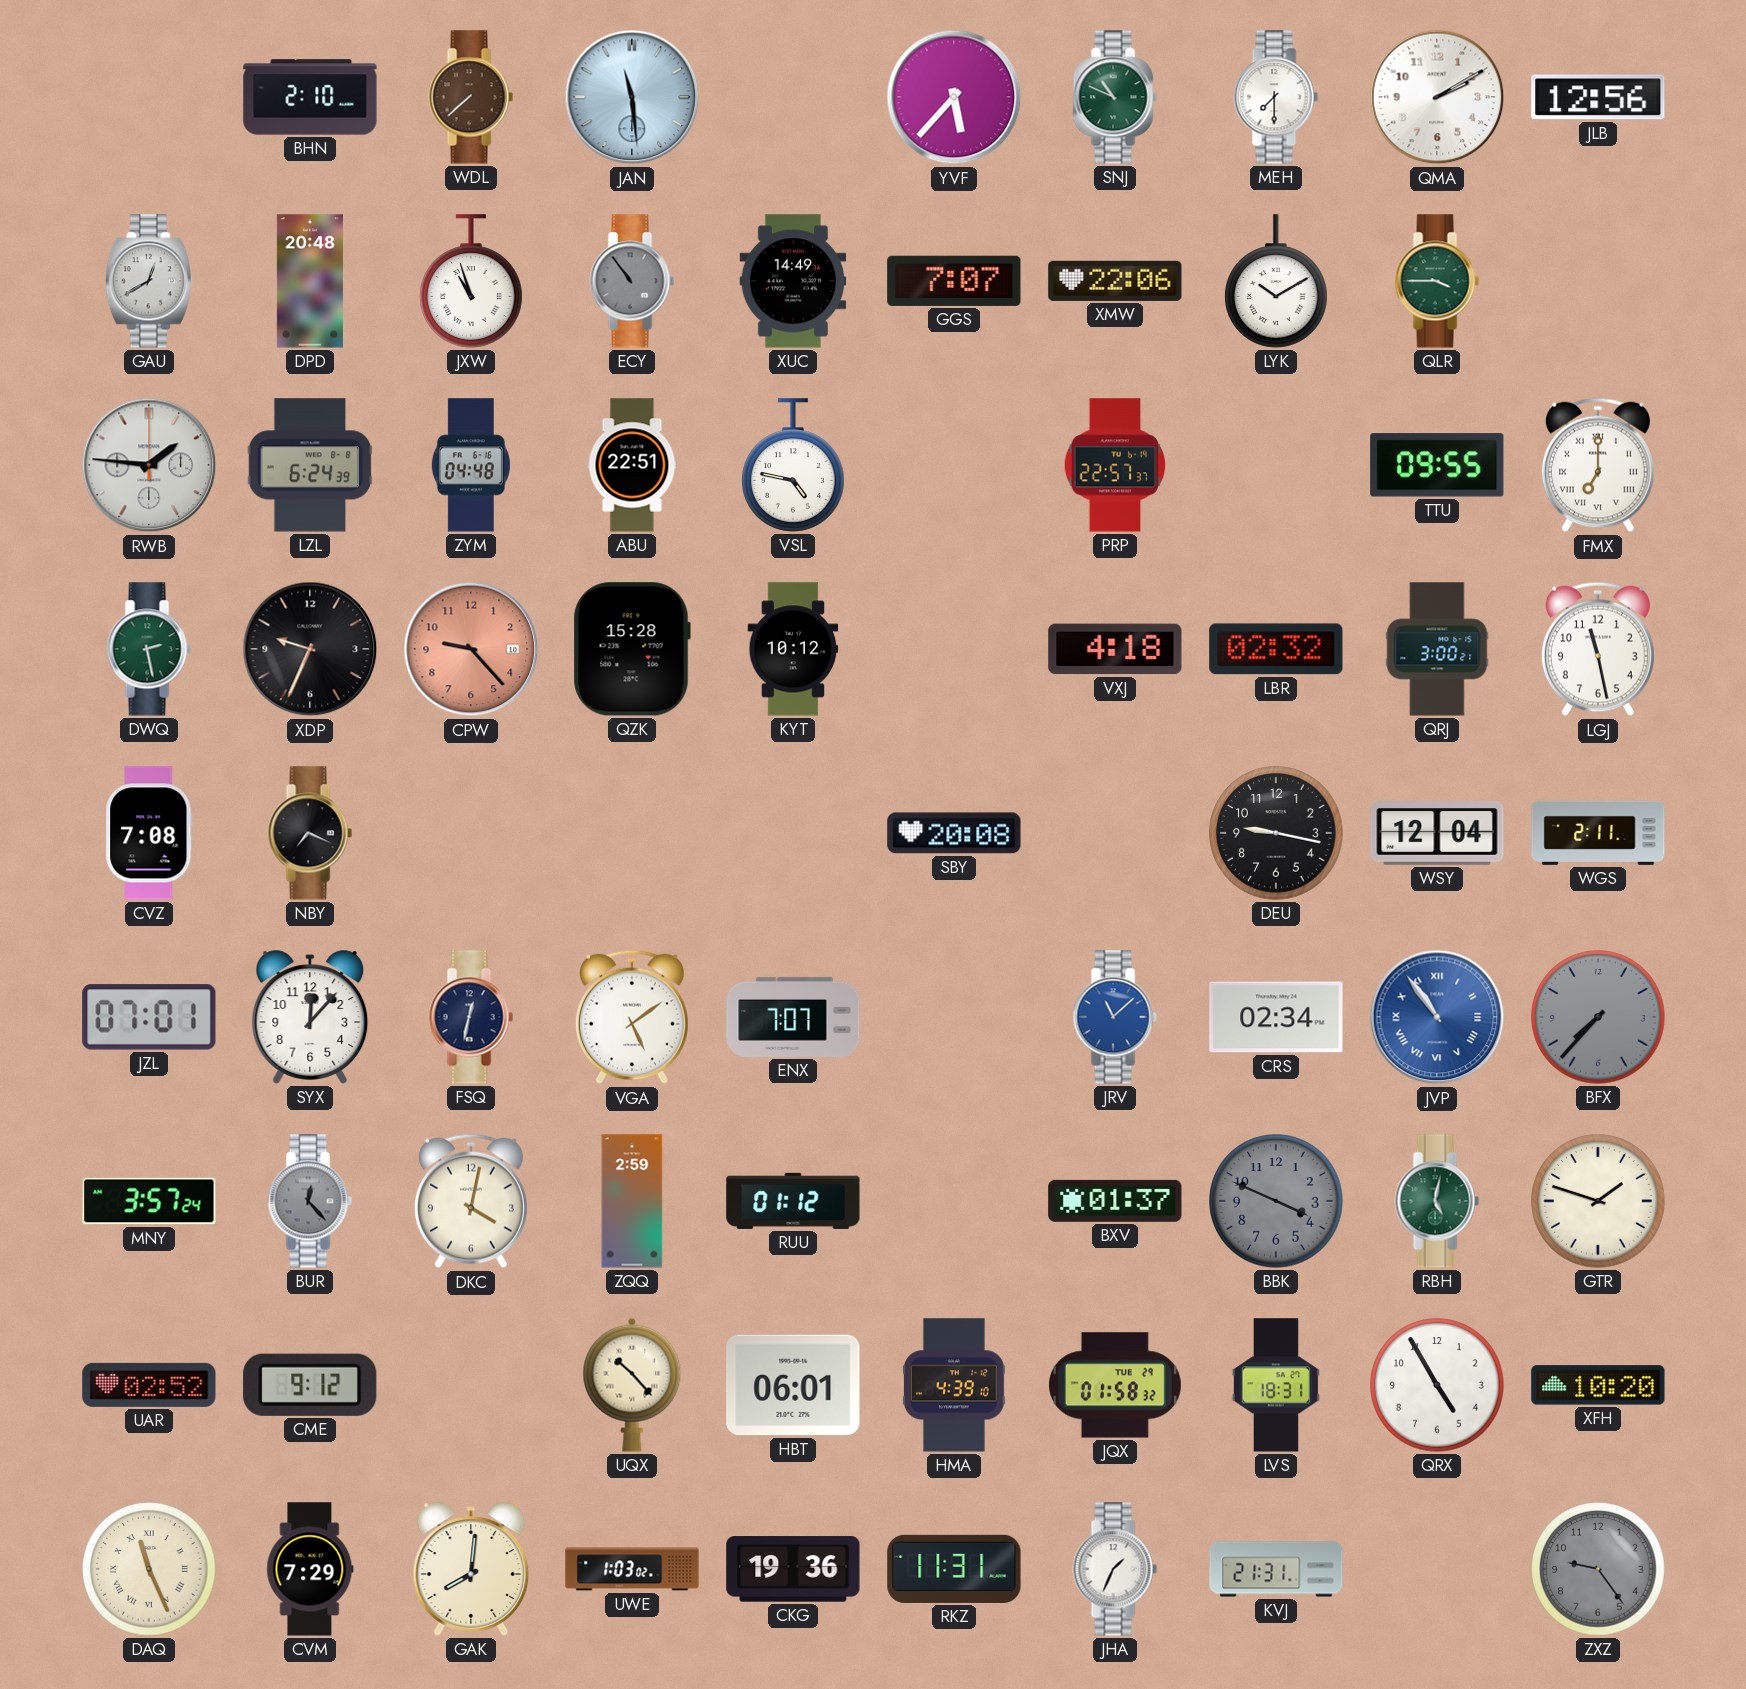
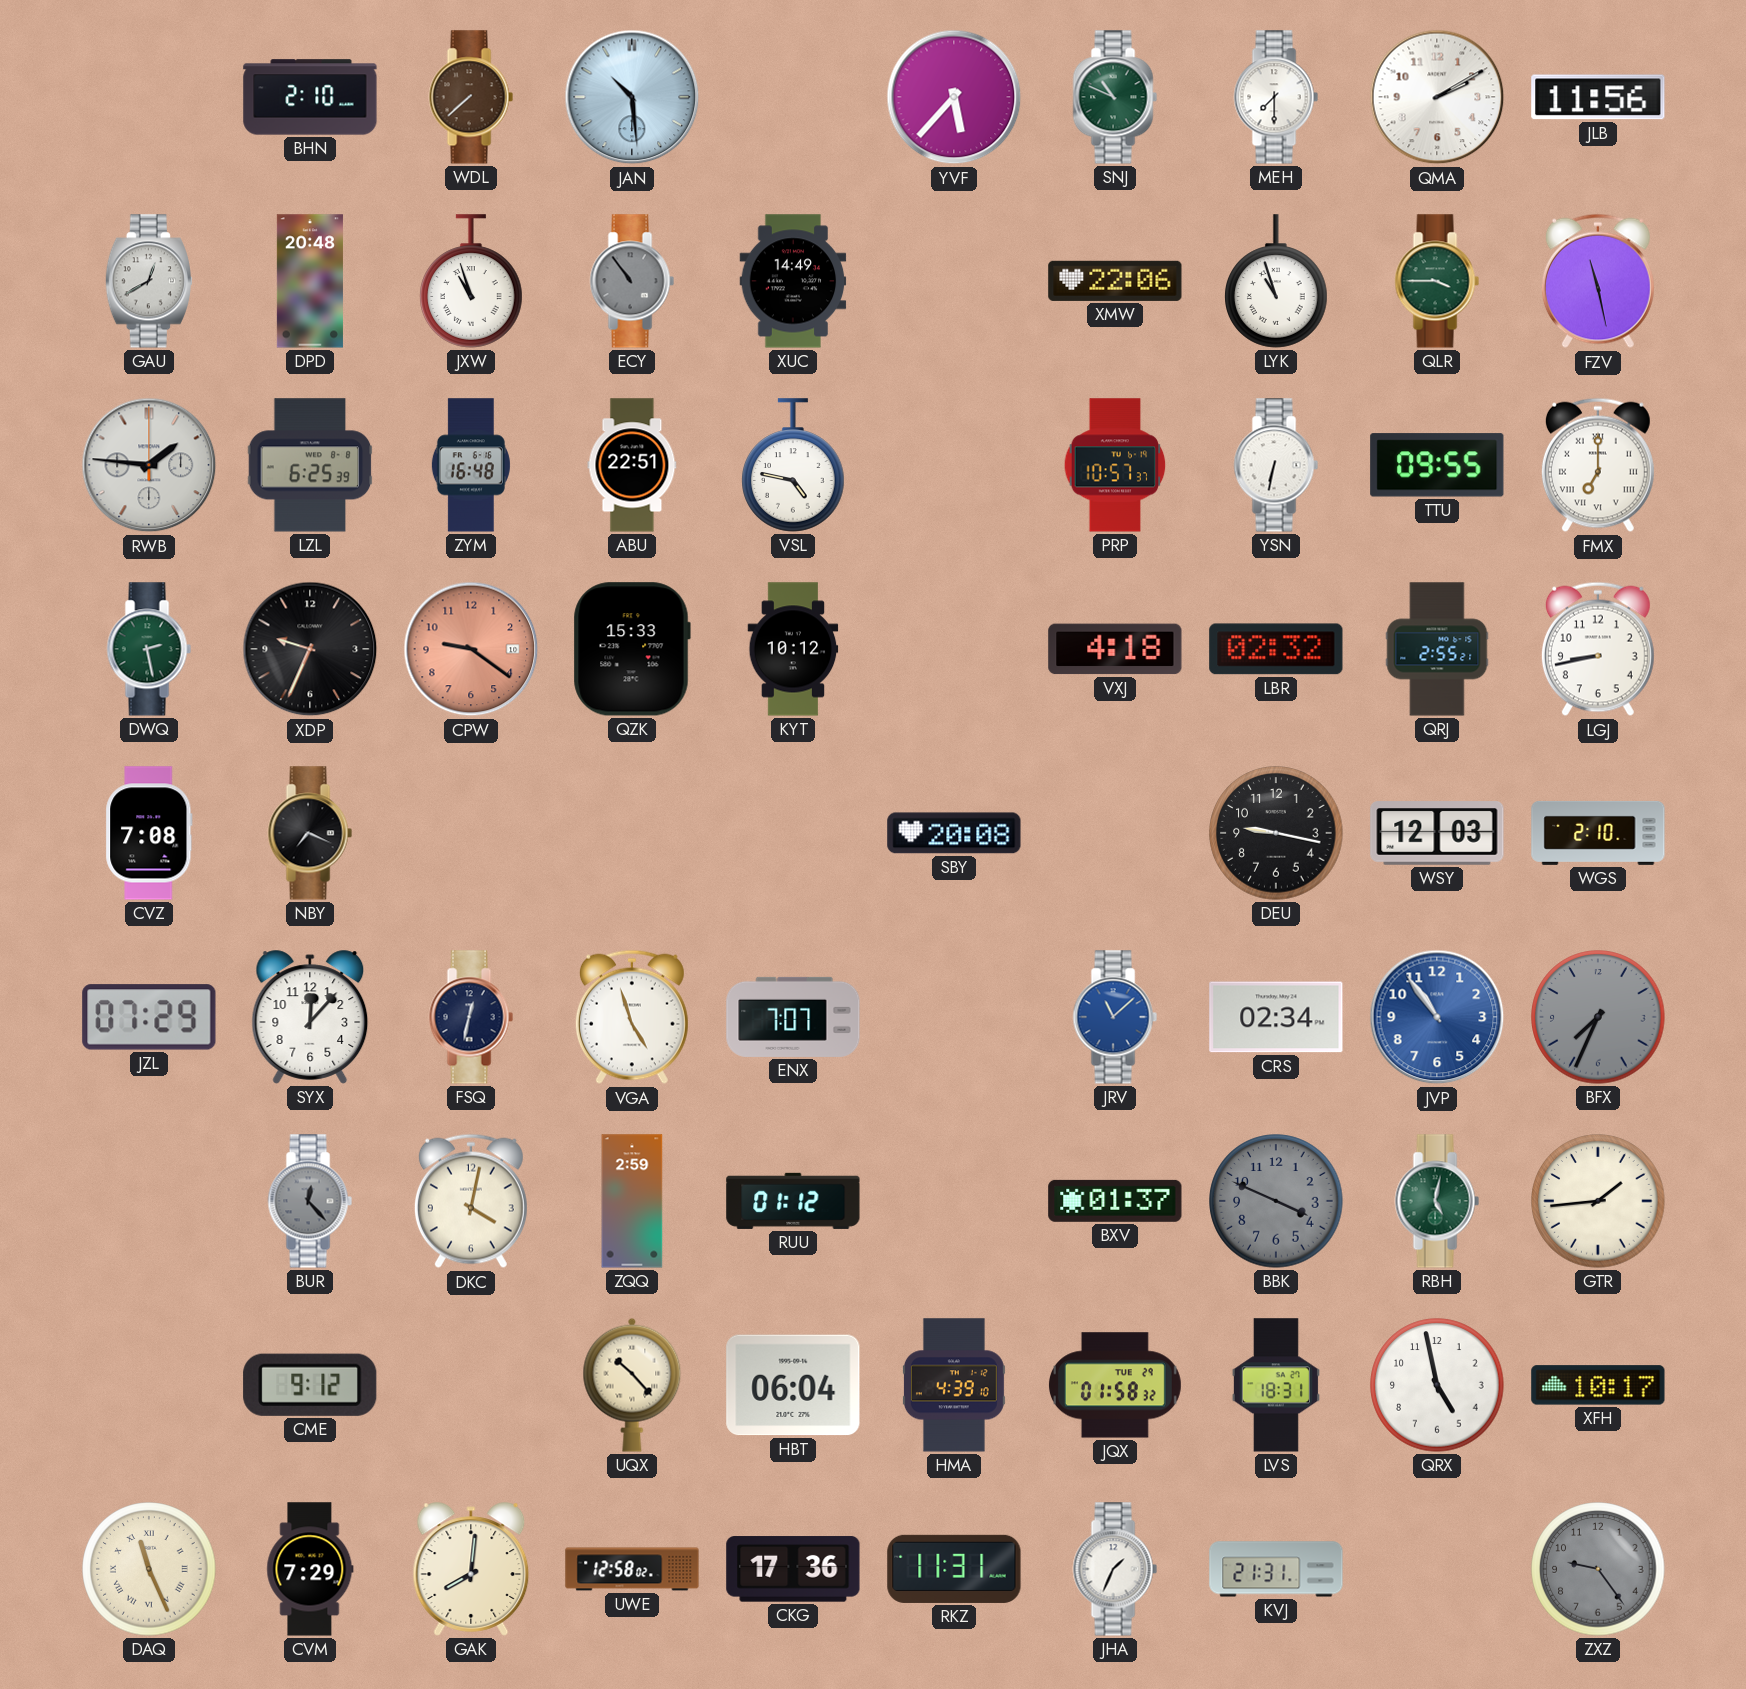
JAN: 11:29 -> 10:29 (632, 97)
JLB: 12:56 -> 11:56 (1598, 97)
GGS: 7:07 -> none (954, 281)
LYK: 10:10 -> 10:57 (1276, 281)
FZV: none -> 11:28 (1598, 281)
LZL: 6:24 -> 6:25 (310, 465)
ZYM: 04:48 -> 16:48 (471, 465)
PRP: 22:57 -> 10:57 (1115, 465)
YSN: none -> 6:32 (1276, 465)
CPW: 9:23 -> 9:21 (471, 649)
QZK: 15:28 -> 15:33 (632, 649)
QRJ: 3:00 -> 2:55 (1437, 649)
LGJ: 11:28 -> 8:43 (1598, 649)
WSY: 12:04 -> 12:03 (1437, 833)
WGS: 2:11 -> 2:10 (1598, 833)
JZL: 07:01 -> 07:29 (149, 1017)
VGA: 5:09 -> 4:57 (632, 1017)
JVP numerals: Roman -> Arabic (1437, 1017)
BFX: 7:37 -> 7:34 (1598, 1017)
MNY: 3:57 -> none (149, 1201)
GTR: 1:48 -> 1:44 (1598, 1201)
UAR: 02:52 -> none (149, 1385)
HBT: 06:01 -> 06:04 (793, 1385)
QRX: 4:55 -> 4:58 (1437, 1385)
XFH: 10:20 -> 10:17 (1598, 1385)
UWE: 1:03 -> 12:58 (632, 1569)
CKG: 19:36 -> 17:36 (793, 1569)
